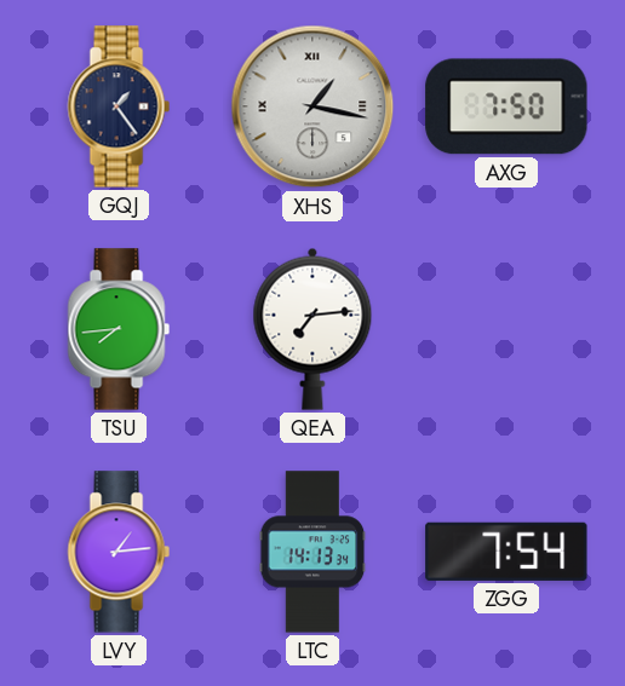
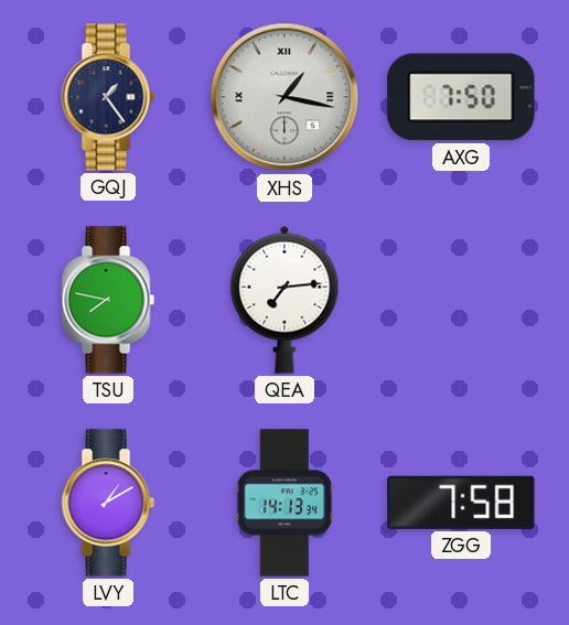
TSU: 7:44 -> 7:47 (108, 300)
LVY: 1:14 -> 1:10 (108, 503)
ZGG: 7:54 -> 7:58 (461, 503)
